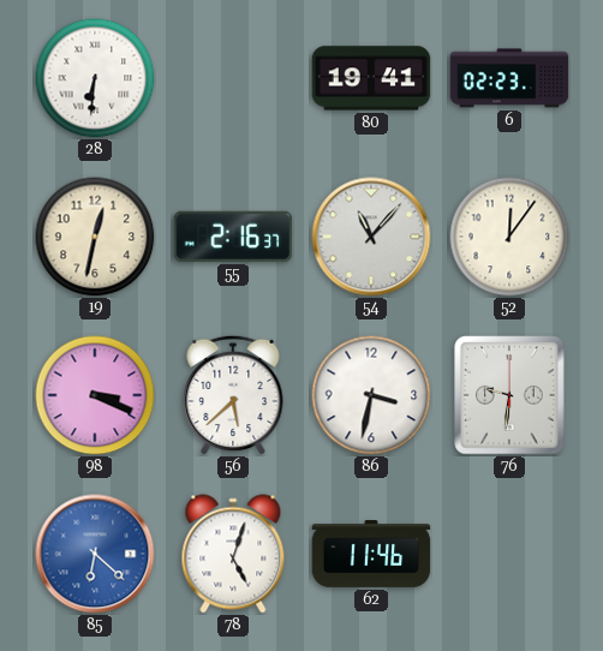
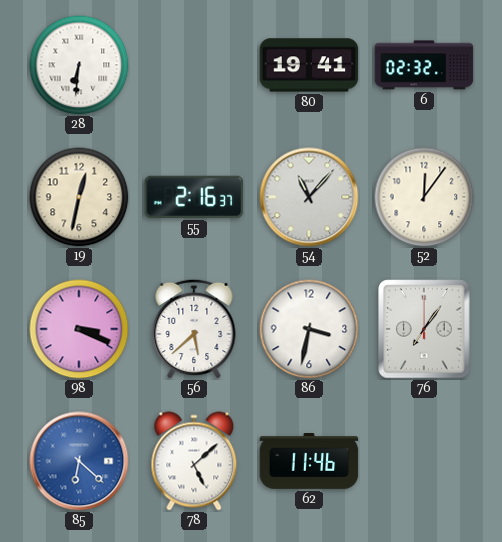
6: 02:23 -> 02:32 (424, 65)
76: 9:31 -> 7:06 (424, 329)
78: 5:03 -> 5:08 (194, 461)
